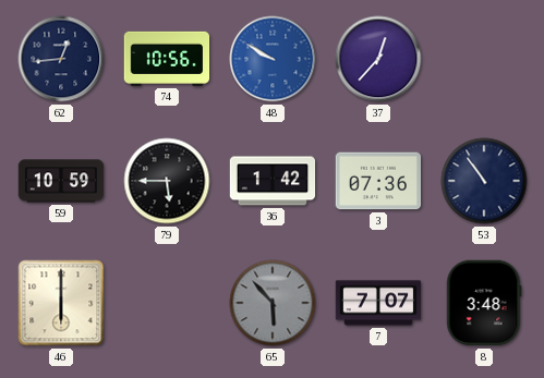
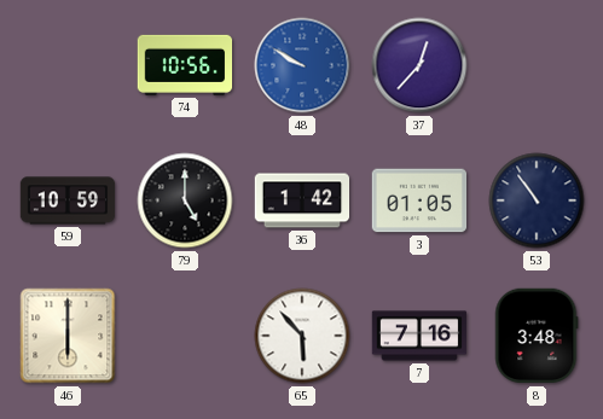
62: 12:44 -> none (61, 59)
79: 5:45 -> 5:00 (185, 200)
3: 07:36 -> 01:05 (419, 200)
65 dial: grey -> white (302, 336)
7: 7:07 -> 7:16 (419, 336)
